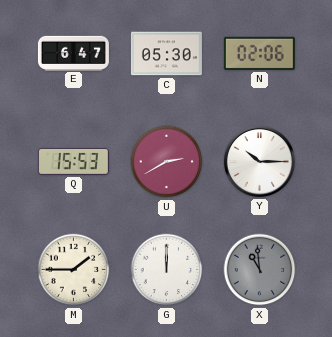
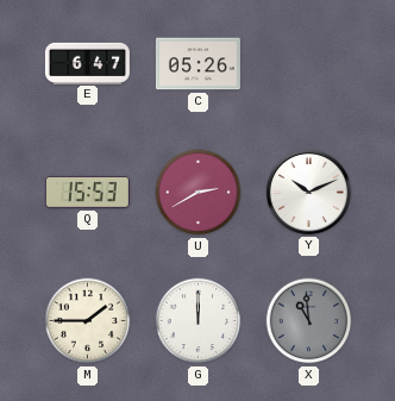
C: 05:30 -> 05:26 (197, 64)
N: 02:06 -> none (259, 53)
Y: 10:15 -> 10:11 (308, 192)
